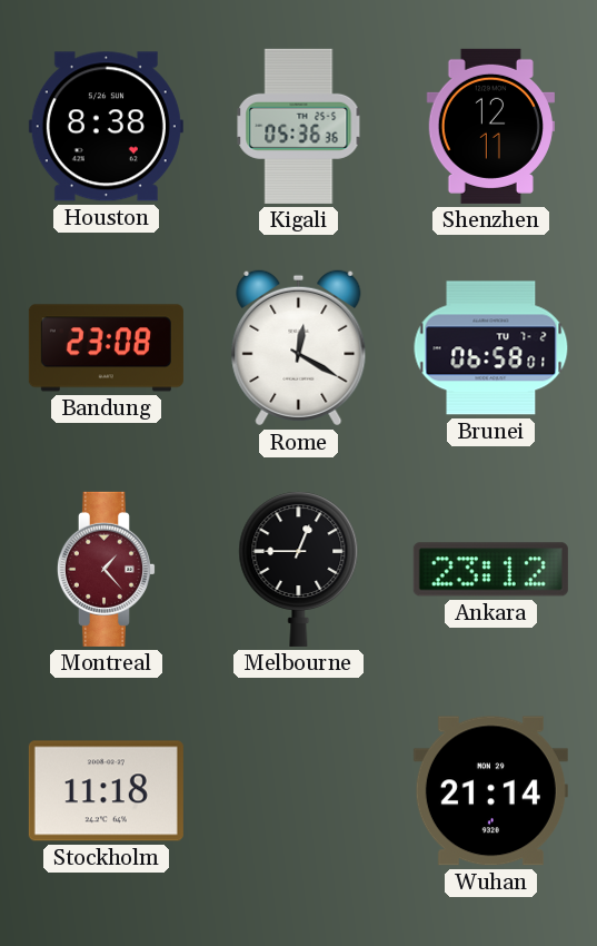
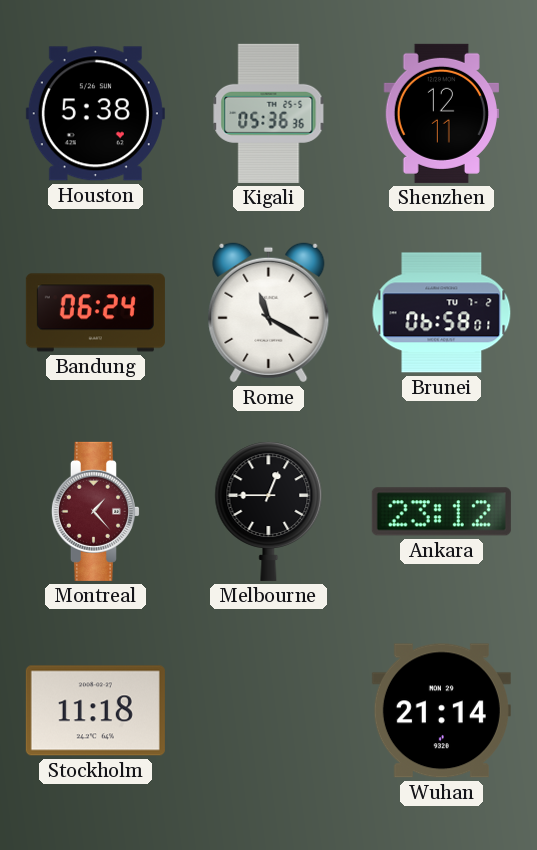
Houston: 8:38 -> 5:38 (95, 114)
Bandung: 23:08 -> 06:24 (95, 313)
Rome: 12:20 -> 11:20 (269, 313)
